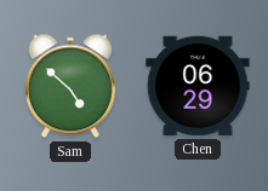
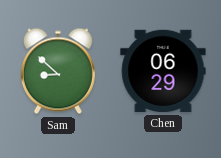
Sam: 4:52 -> 8:52 (58, 71)
